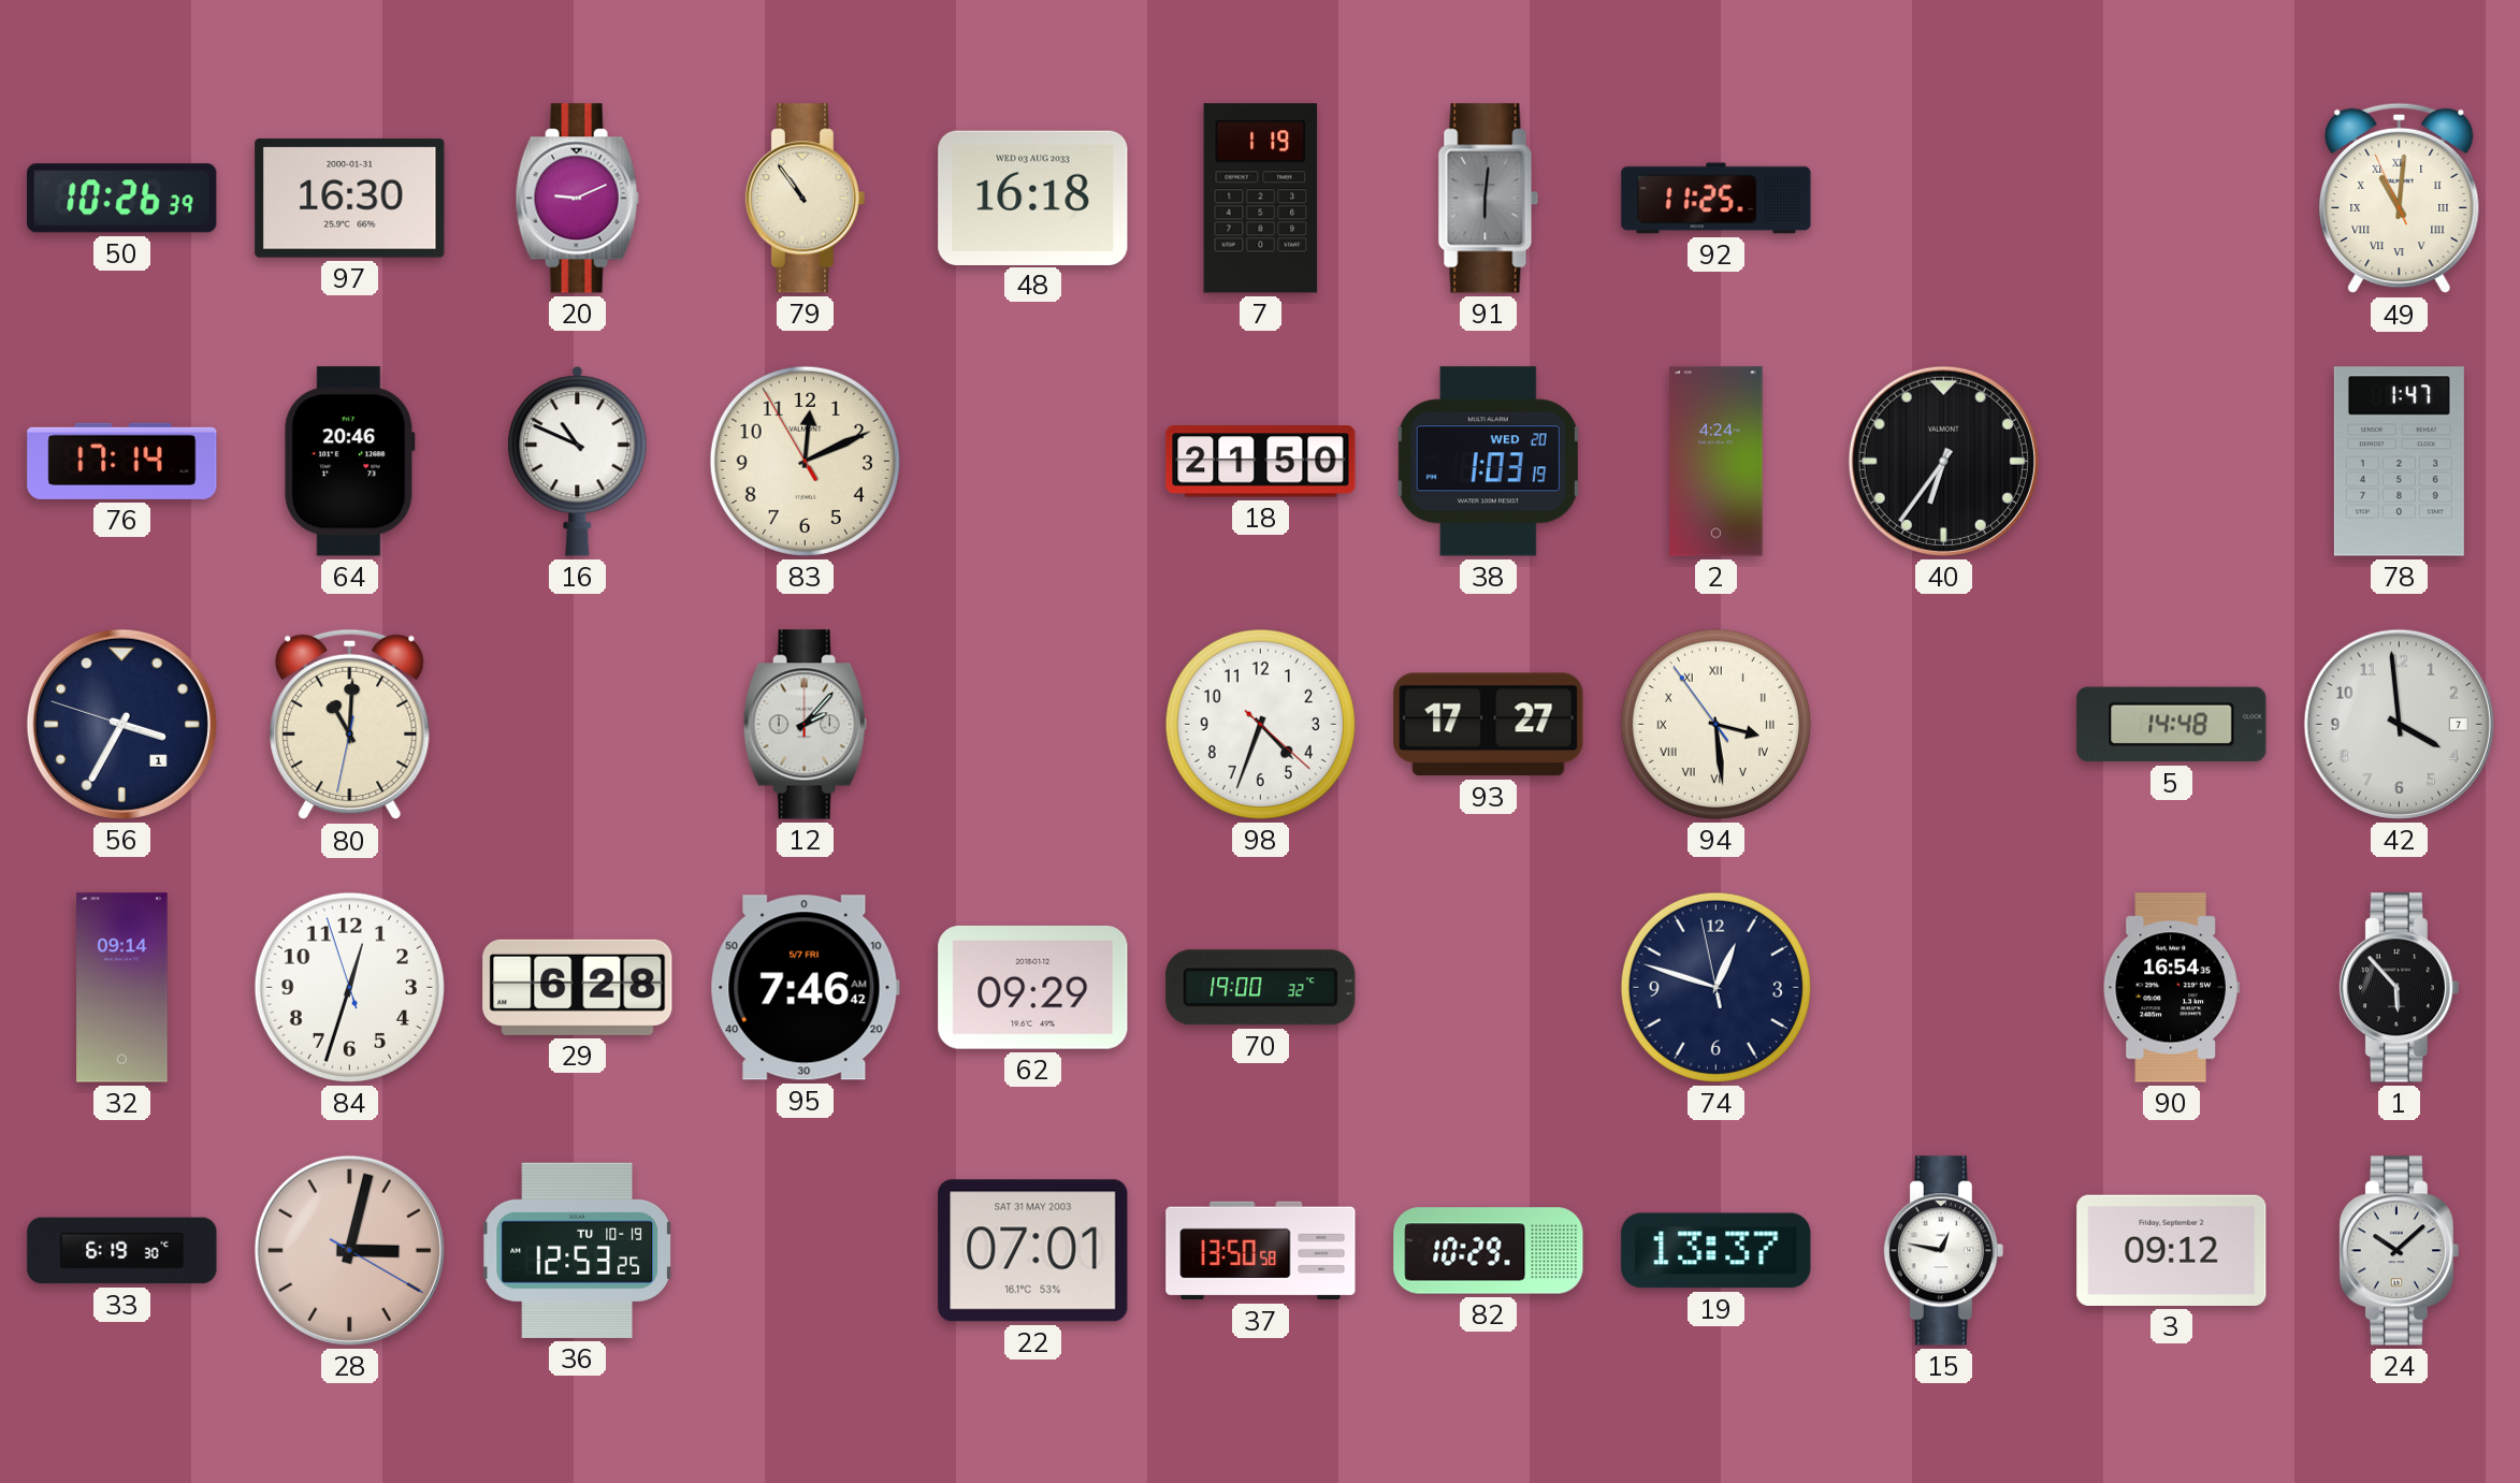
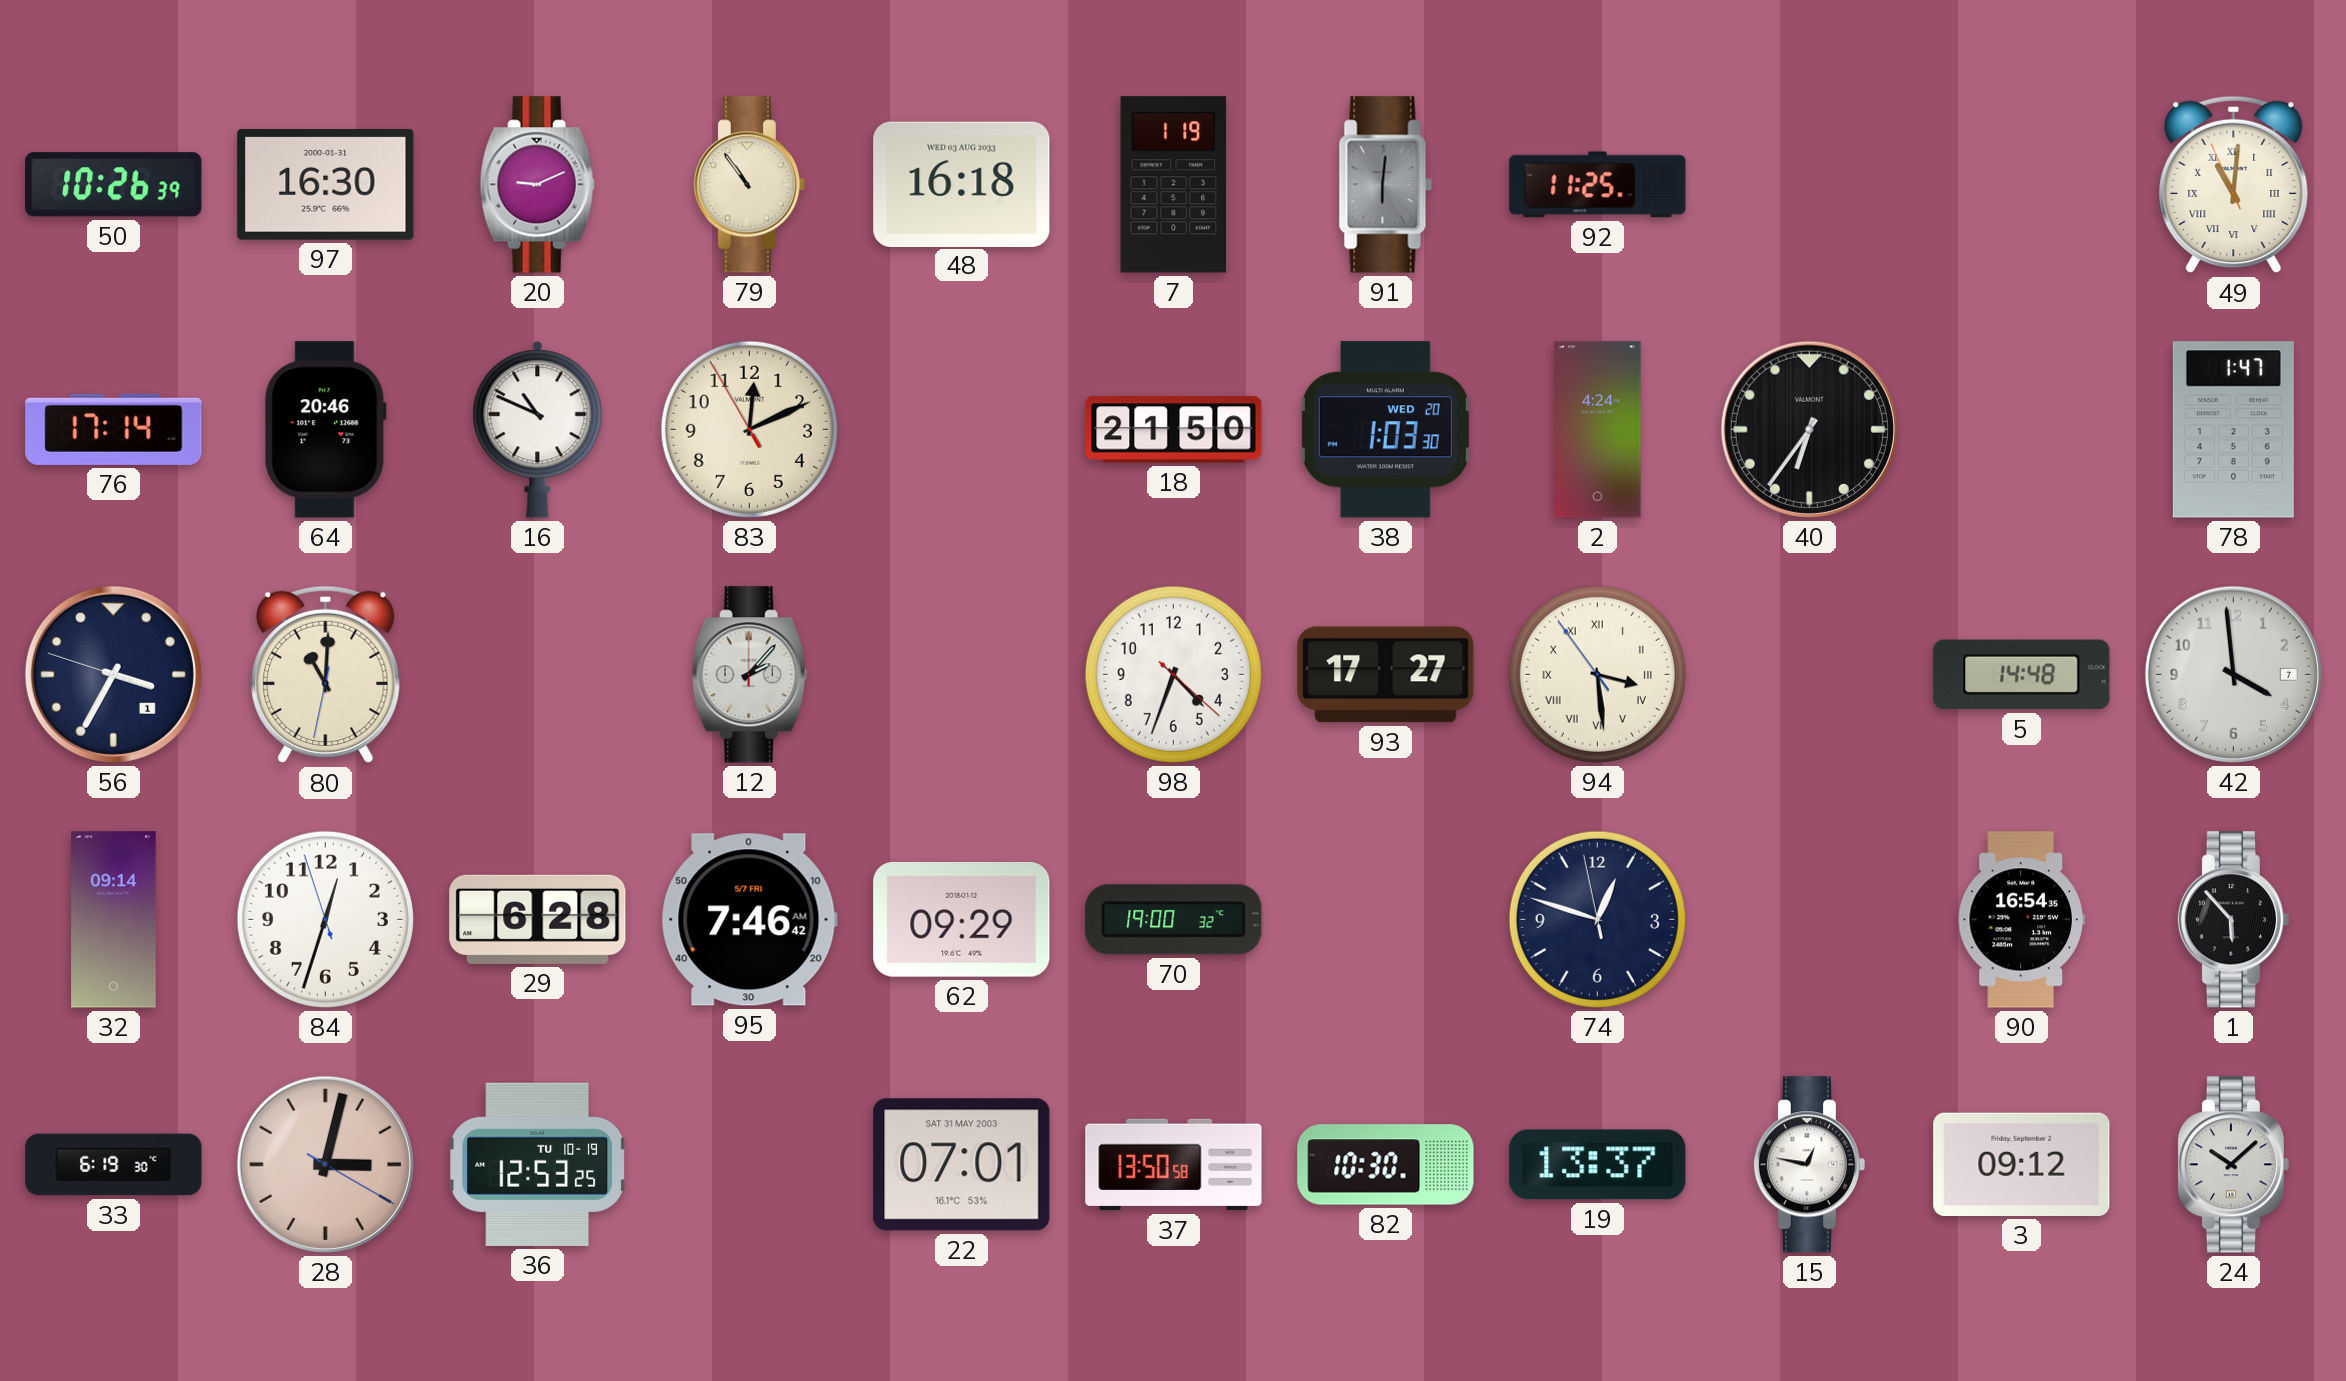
38: 1:03:19 -> 1:03:30 (1385, 430)
82: 10:29 -> 10:30 (1386, 1165)
